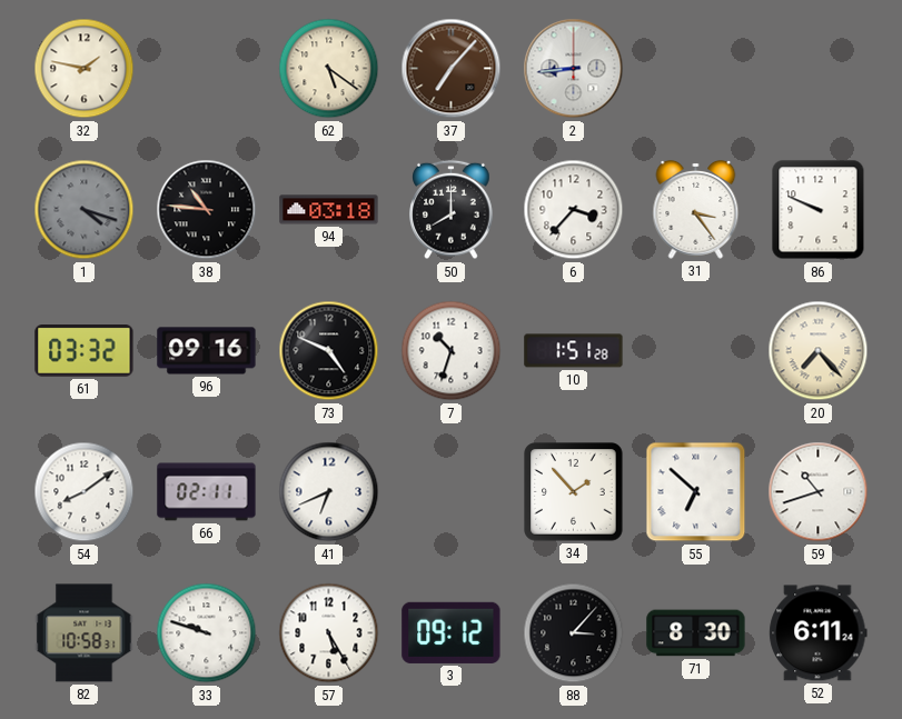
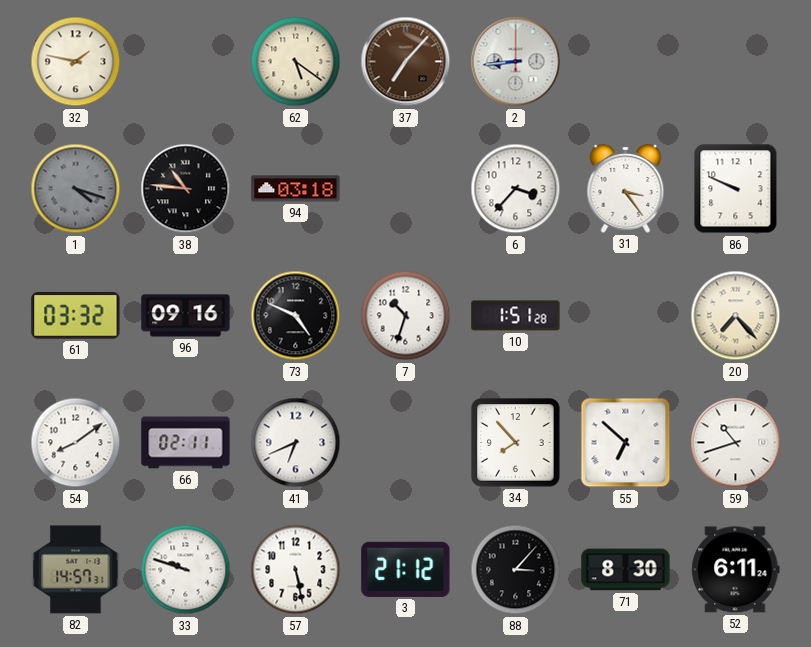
50: 8:00 -> none (452, 210)
34: 1:53 -> 7:53 (516, 443)
82: 10:58 -> 14:57 (76, 570)
57: 5:25 -> 5:28 (296, 570)
3: 09:12 -> 21:12 (406, 569)
